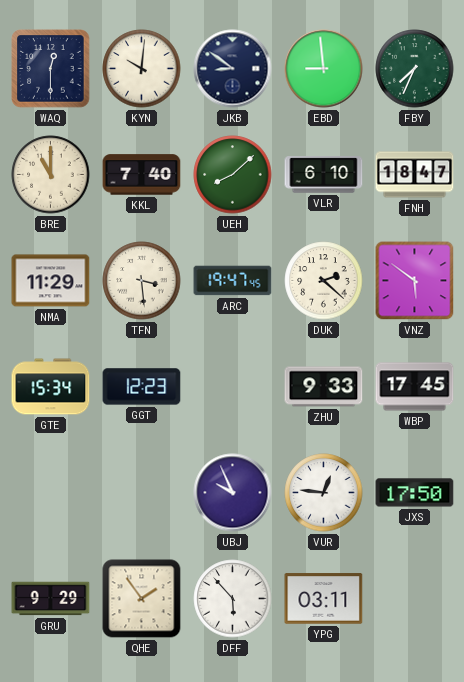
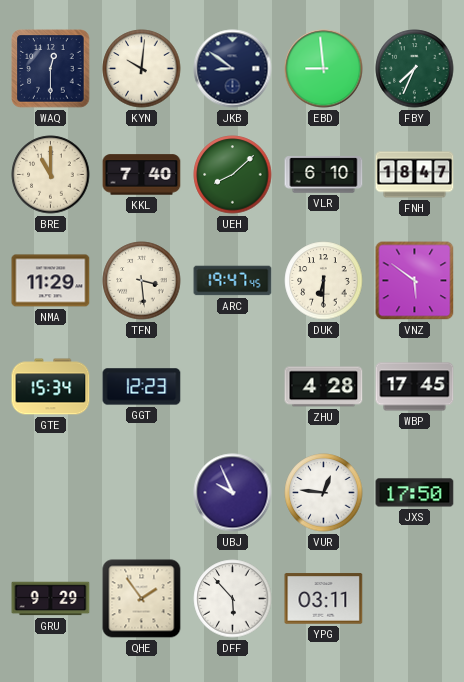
DUK: 2:22 -> 6:30 (324, 281)
ZHU: 9:33 -> 4:28 (324, 387)
